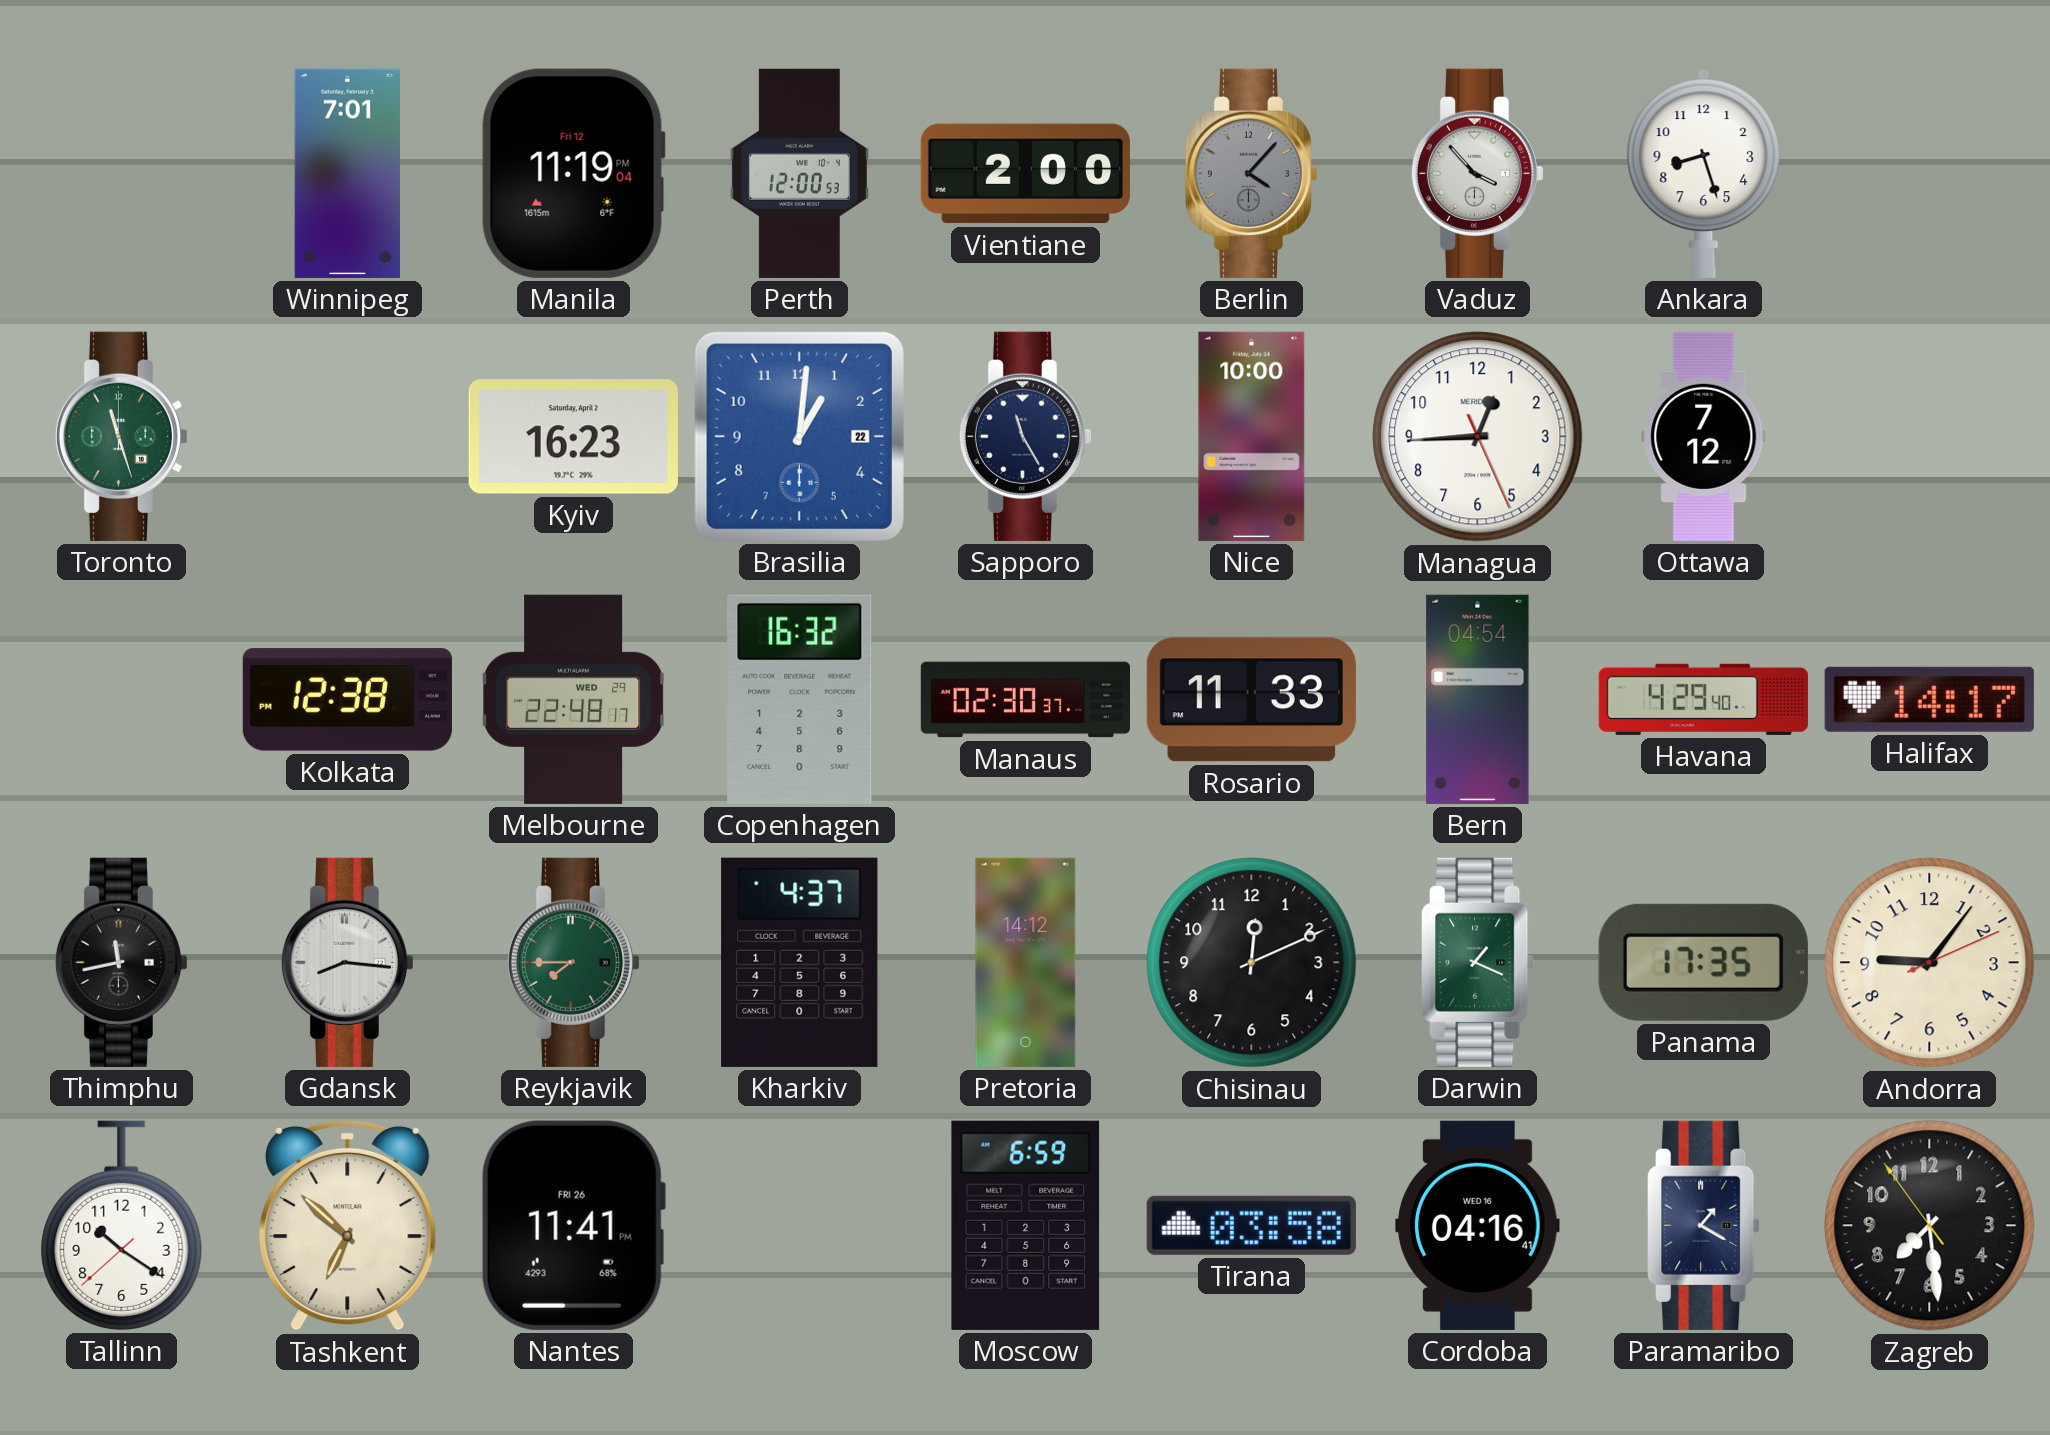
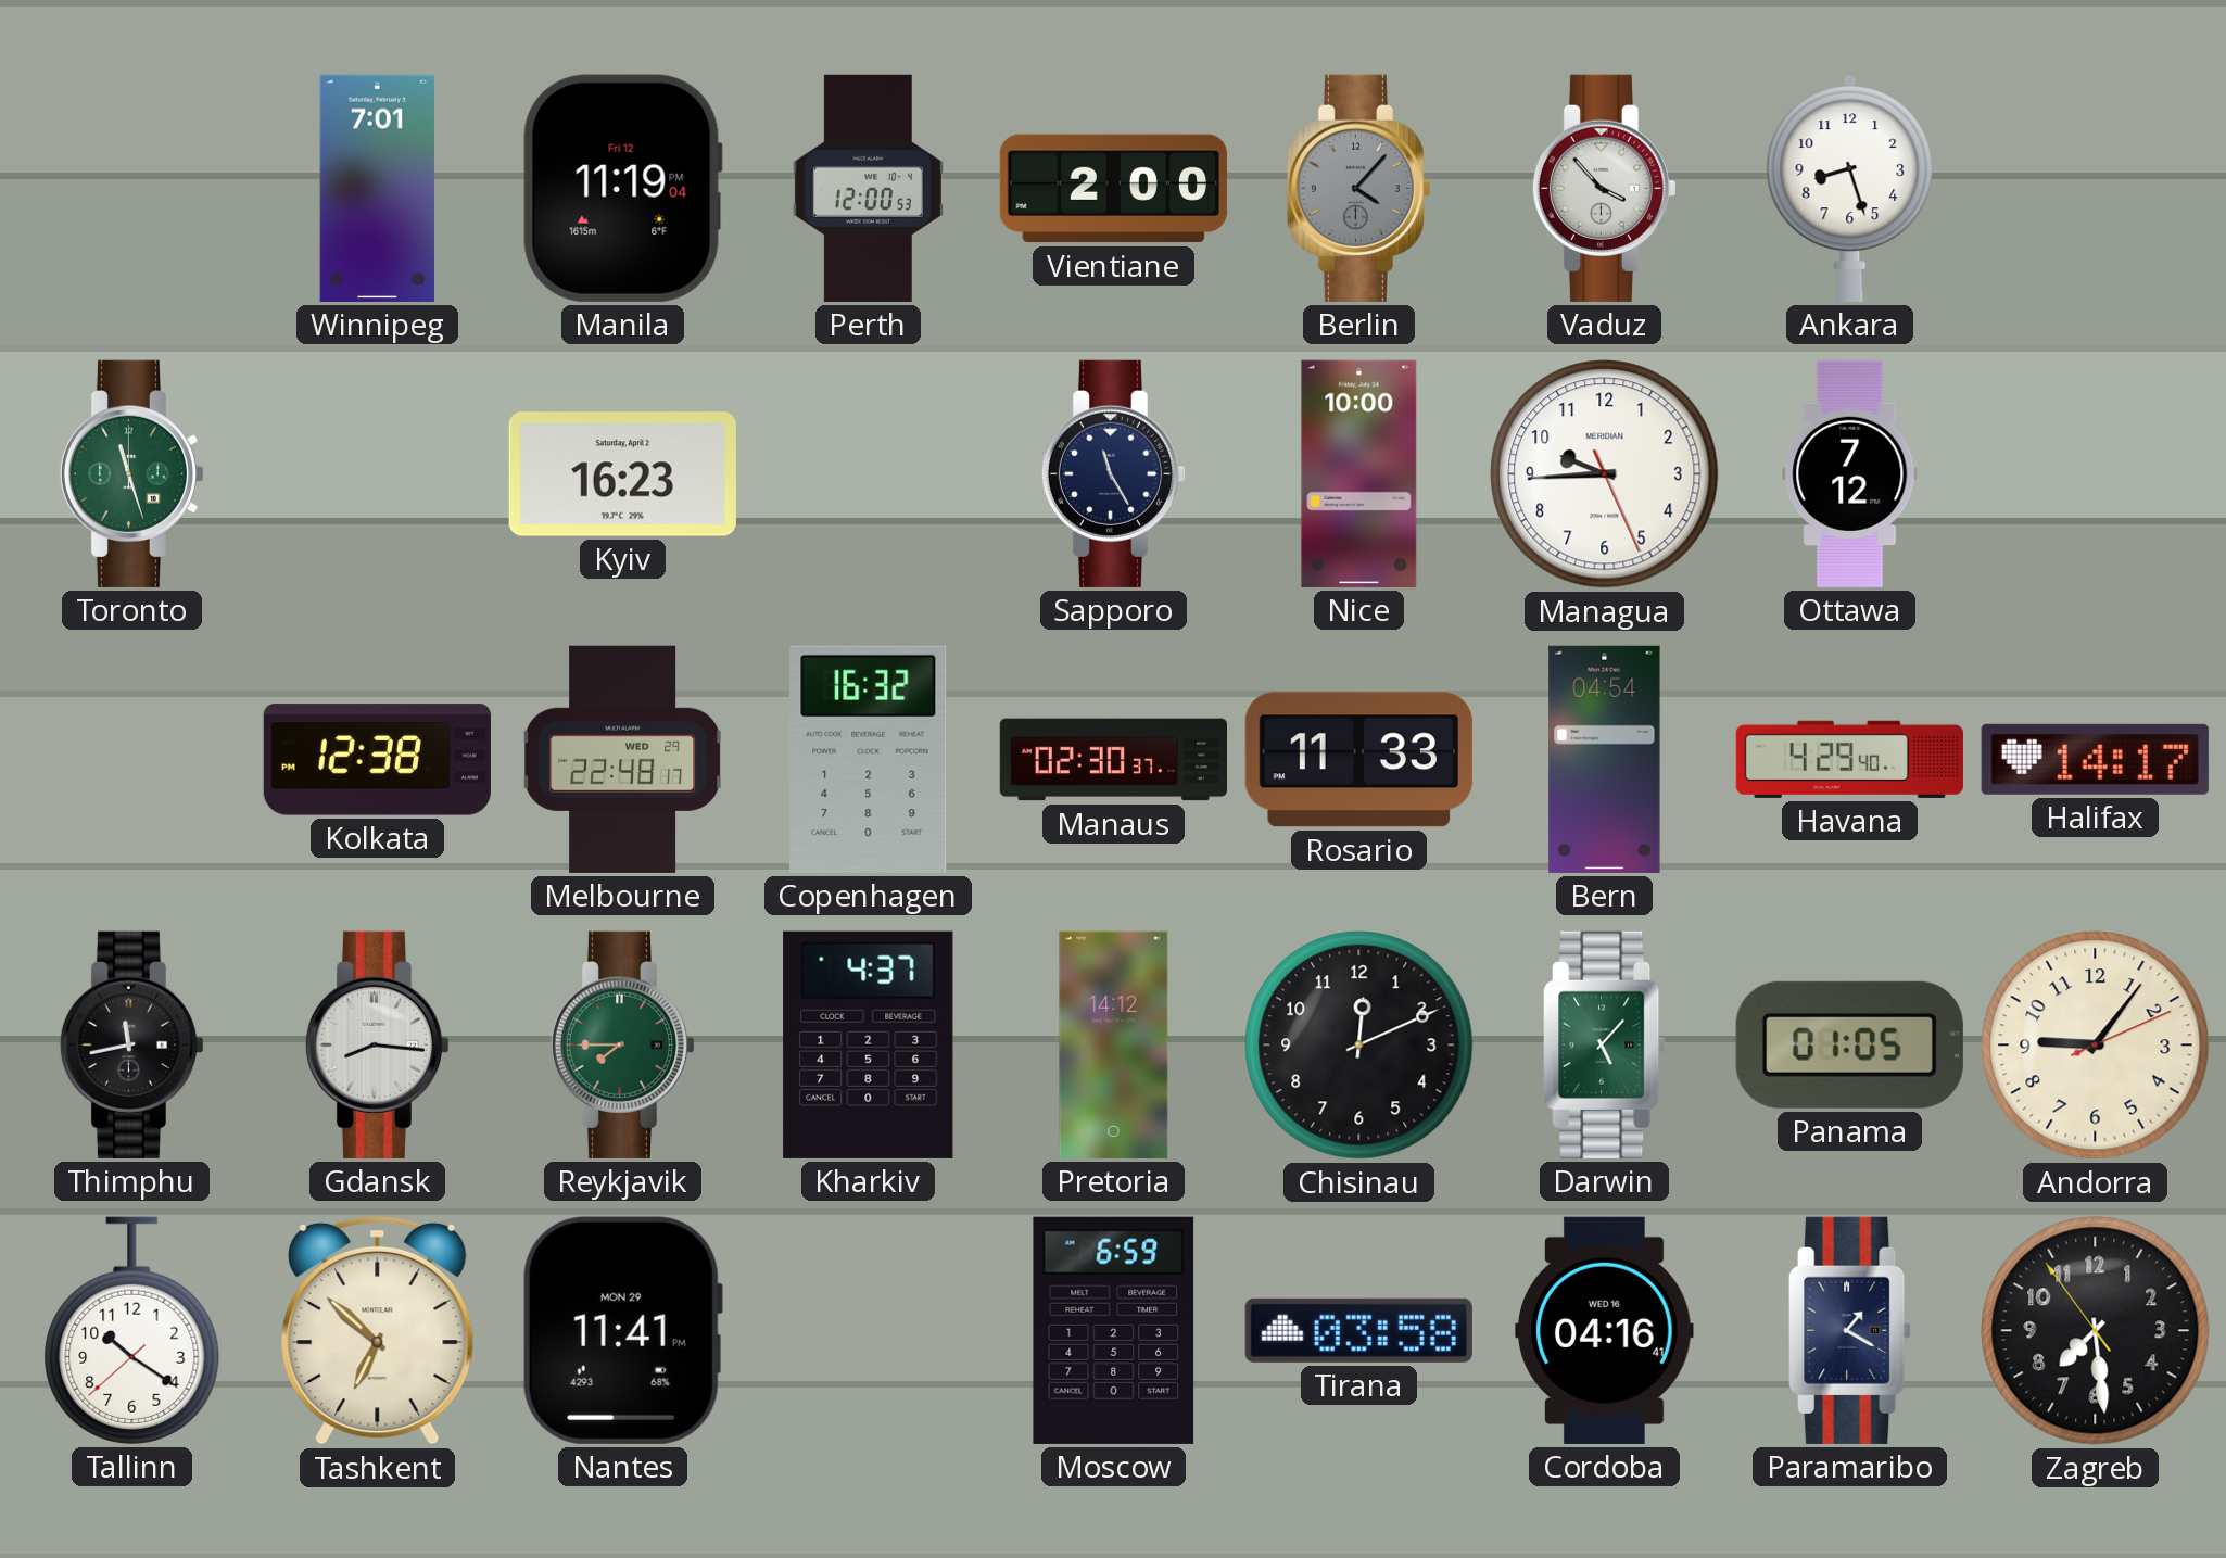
Brasilia: 1:01 -> none (799, 436)
Managua: 12:44 -> 9:44 (1605, 474)
Darwin: 1:19 -> 5:07 (1605, 1044)
Panama: 17:35 -> 01:05 (1849, 1044)
Nantes date: FRI 26 -> MON 29 (622, 1330)
